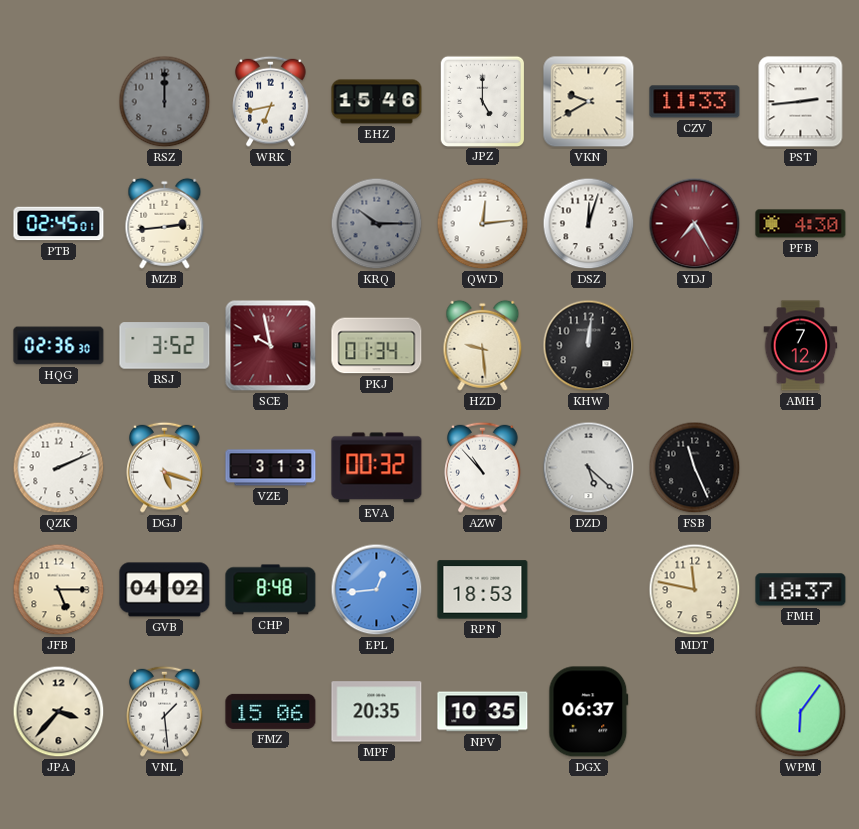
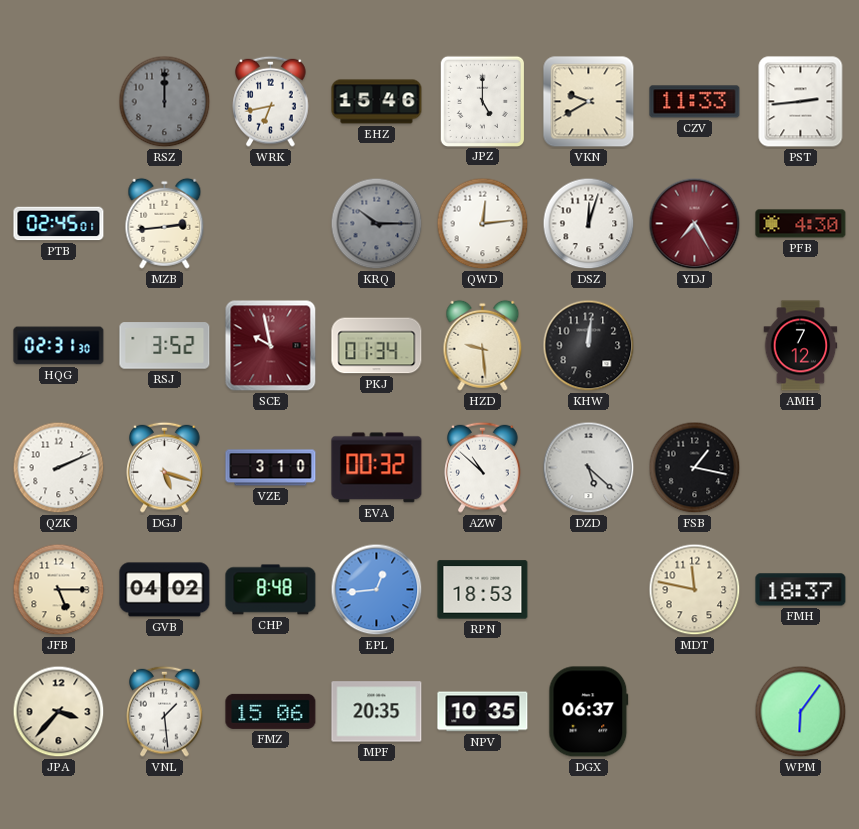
HQG: 02:36 -> 02:31 (59, 346)
VZE: 3:13 -> 3:10 (271, 468)
AZW: 10:53 -> 10:52 (483, 467)
FSB: 11:26 -> 1:17 (695, 468)
